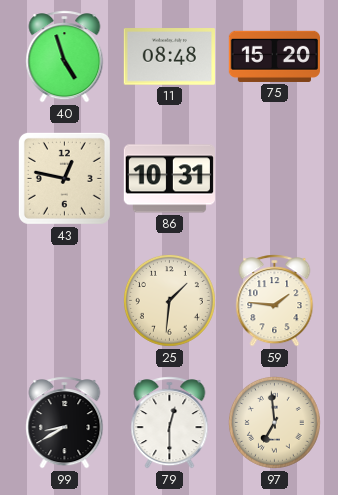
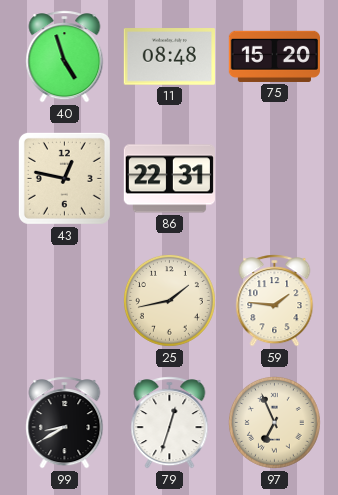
86: 10:31 -> 22:31 (169, 179)
25: 1:31 -> 1:43 (169, 300)
79: 12:30 -> 12:33 (170, 423)
97: 6:59 -> 6:56 (274, 422)
